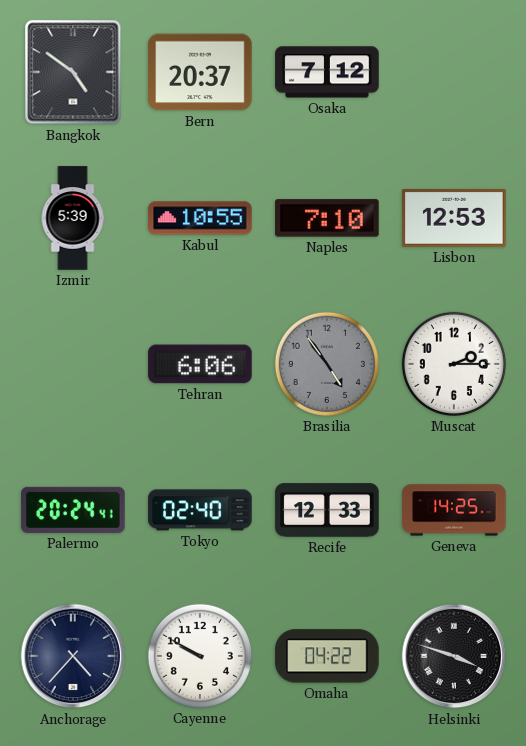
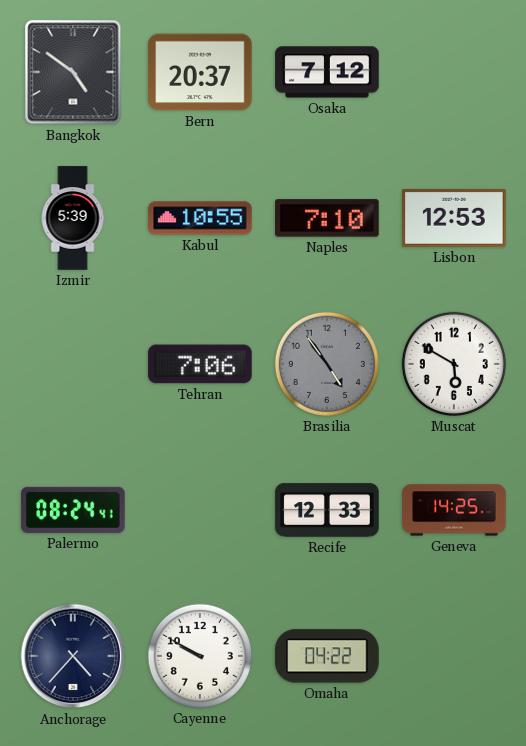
Tehran: 6:06 -> 7:06 (200, 364)
Muscat: 2:15 -> 5:50 (454, 364)
Palermo: 20:24 -> 08:24 (73, 510)
Tokyo: 02:40 -> none (200, 510)
Helsinki: 3:48 -> none (454, 656)
